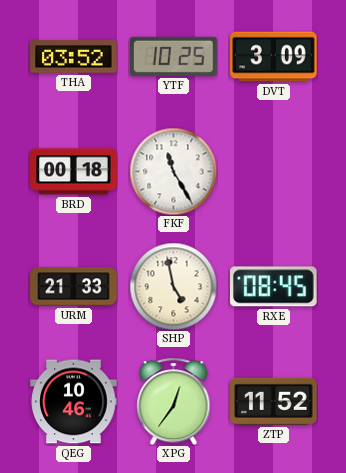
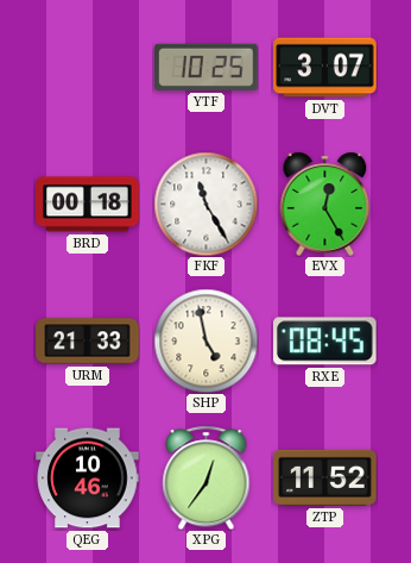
THA: 03:52 -> none (74, 57)
DVT: 3:09 -> 3:07 (325, 68)
EVX: none -> 12:25 (325, 204)
